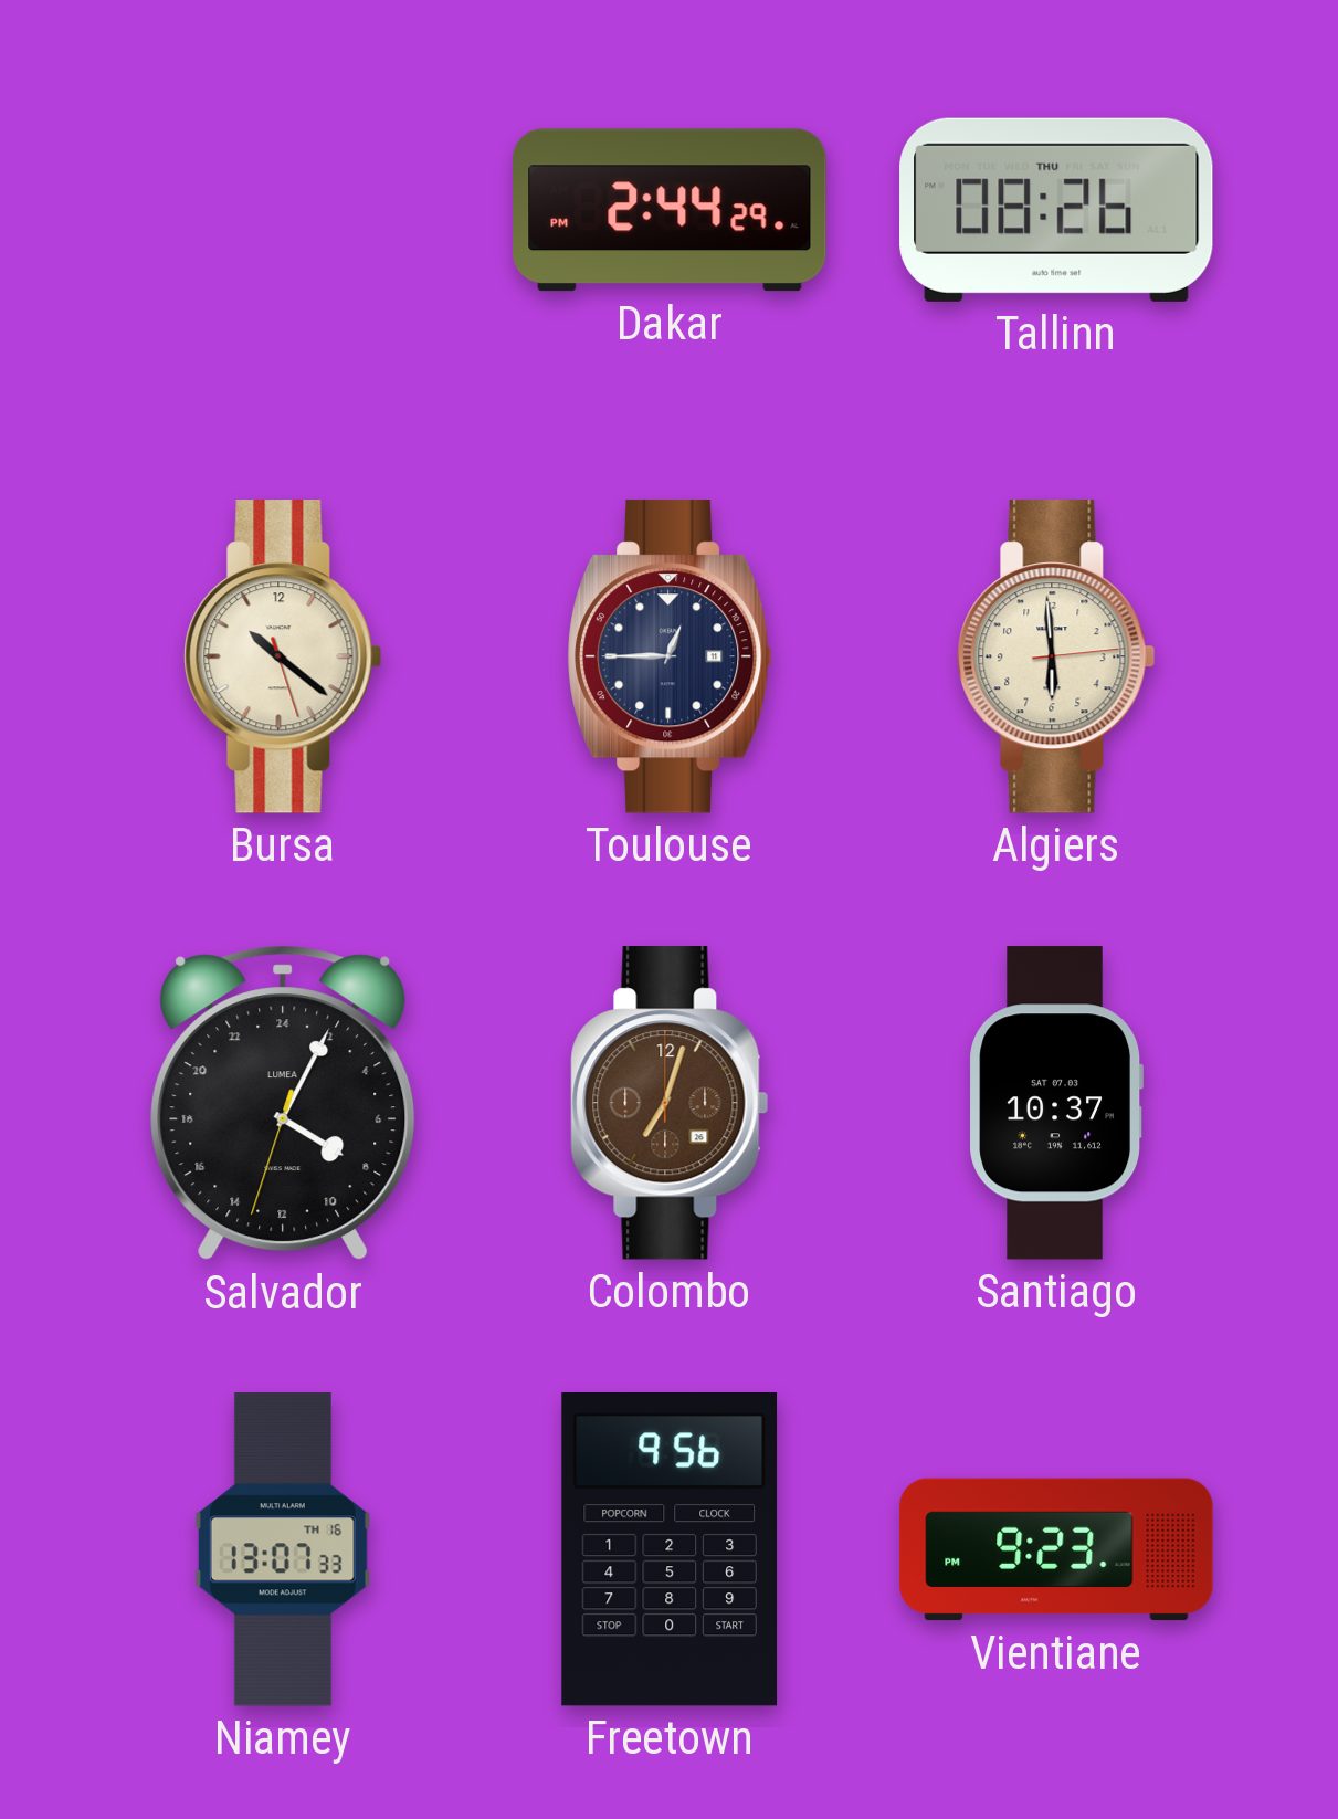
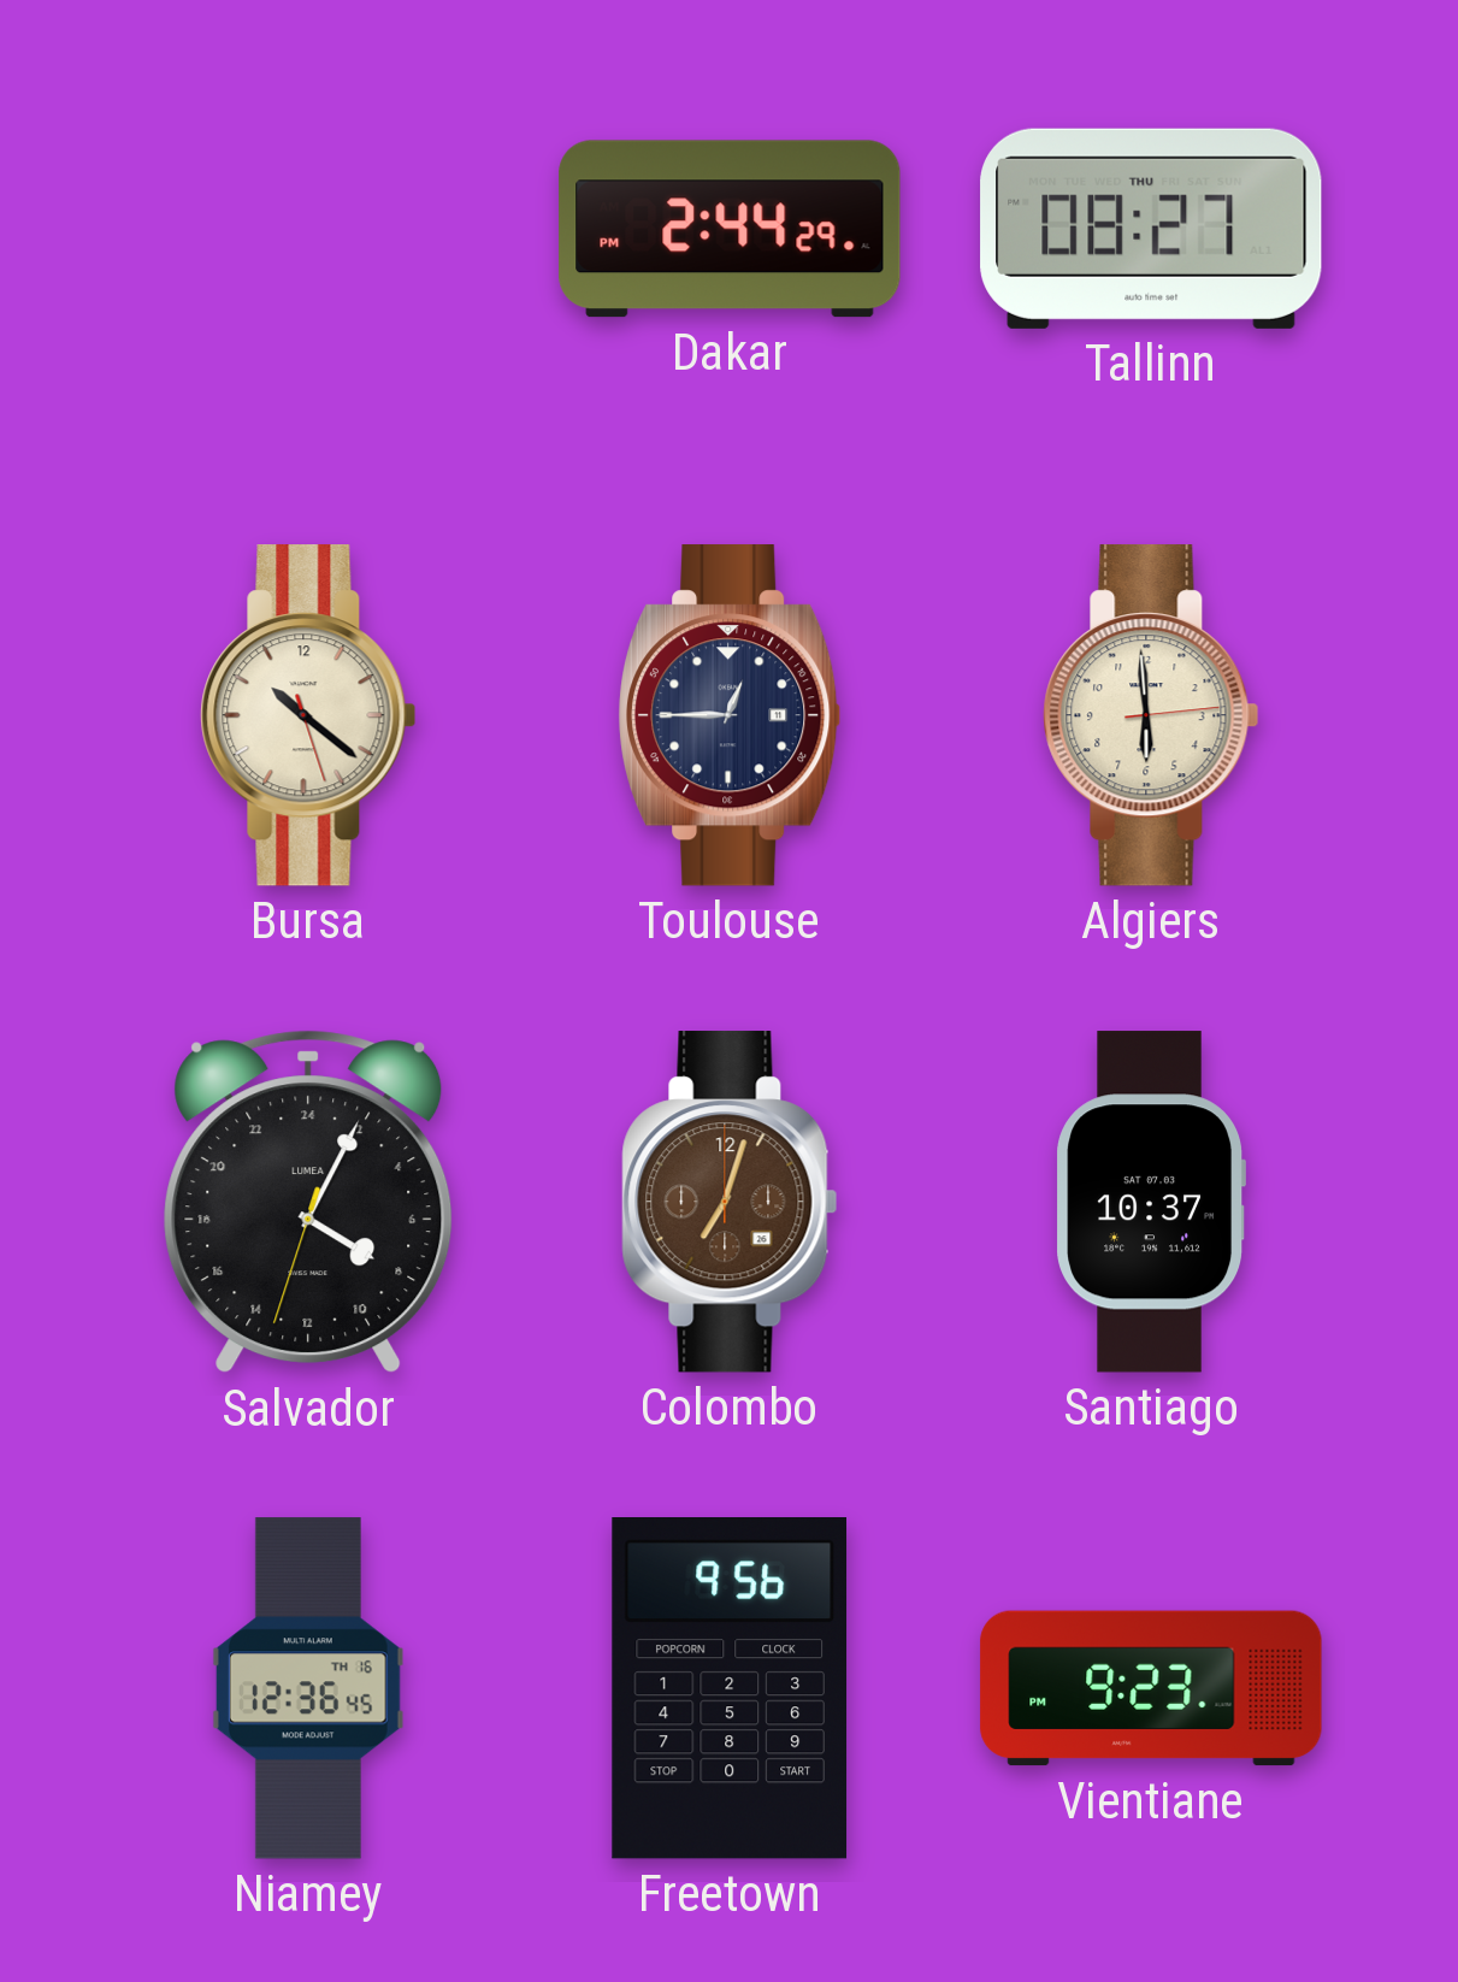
Tallinn: 08:26 -> 08:27 (1151, 229)
Niamey: 13:07 -> 12:36 (308, 1688)
